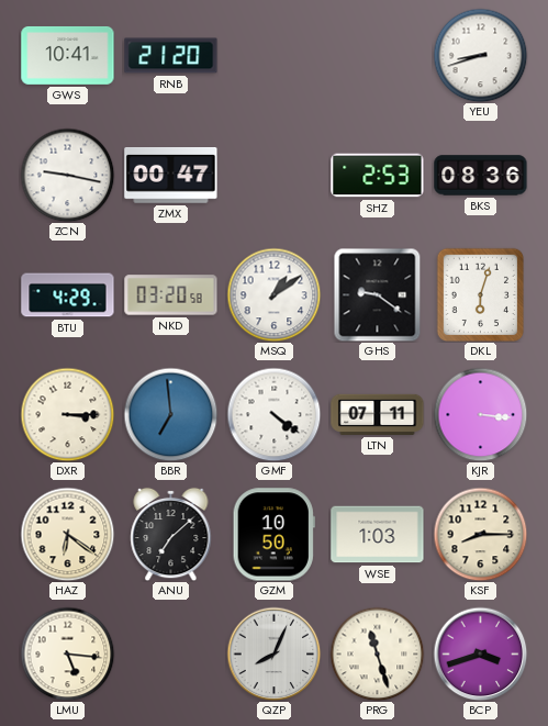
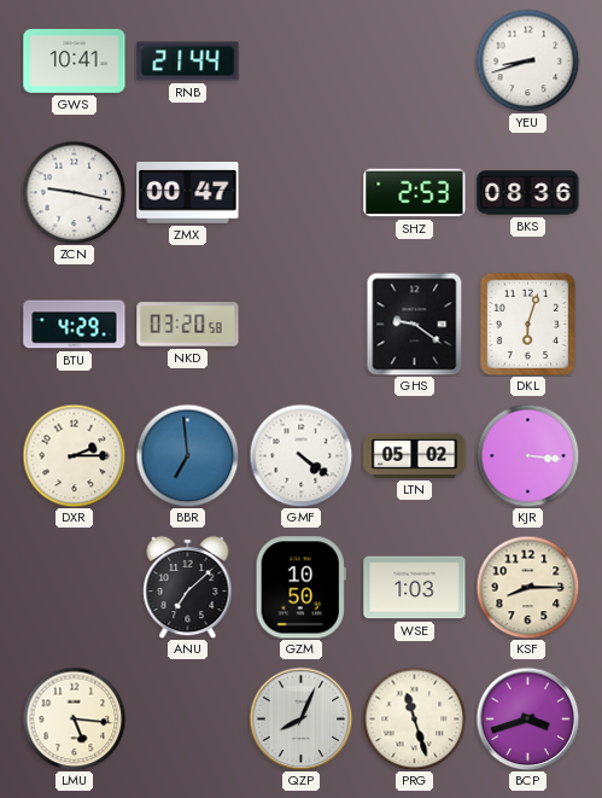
RNB: 21:20 -> 21:44 (188, 62)
MSQ: 1:09 -> none (273, 294)
DXR: 3:15 -> 2:15 (74, 455)
LTN: 07:11 -> 05:02 (415, 455)
HAZ: 6:21 -> none (67, 534)
